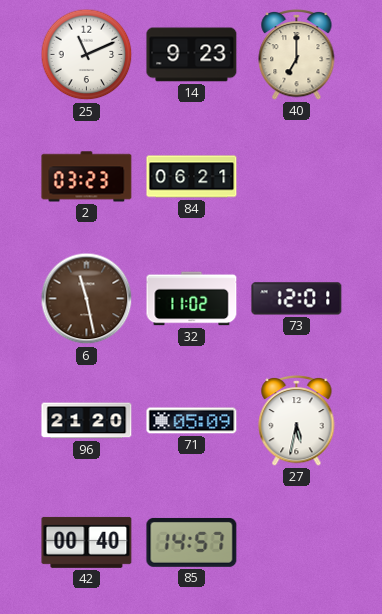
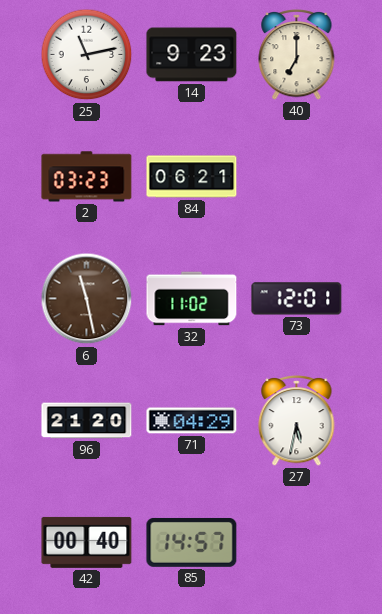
25: 11:11 -> 11:13 (87, 55)
71: 05:09 -> 04:29 (192, 421)
